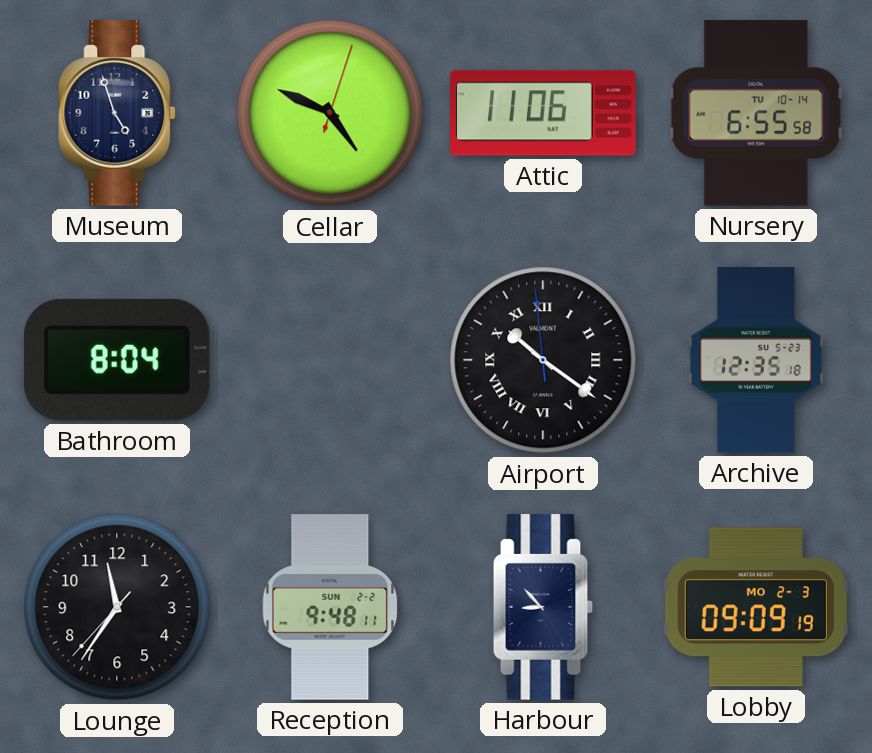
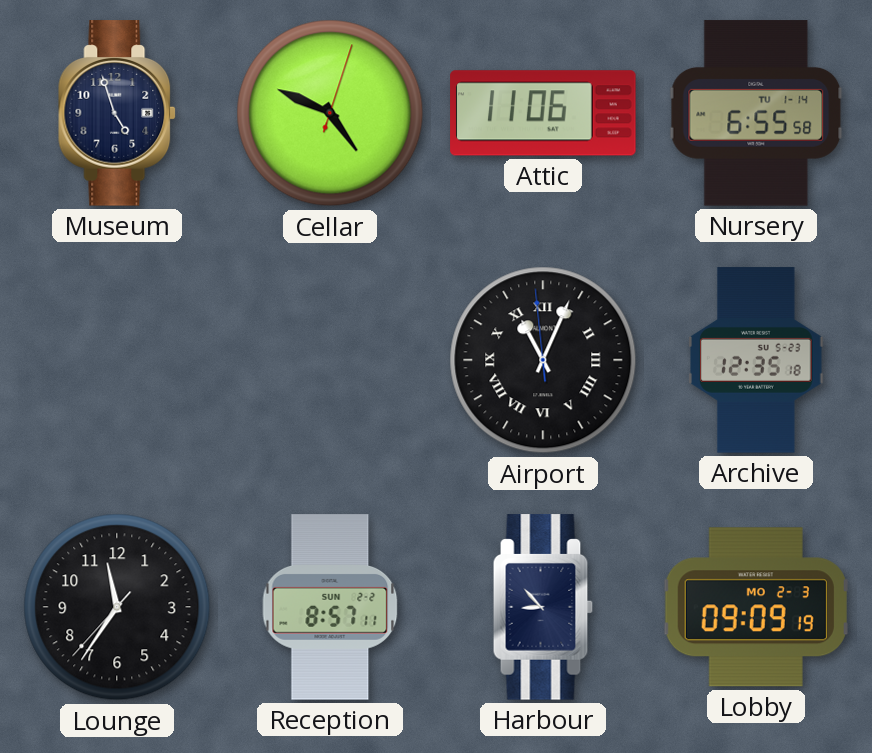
Nursery date: TU 10-14 -> TU 1-14 (756, 113)
Bathroom: 8:04 -> none (117, 360)
Airport: 10:20 -> 11:03 (543, 360)
Reception: 9:48 -> 8:57 (330, 607)
